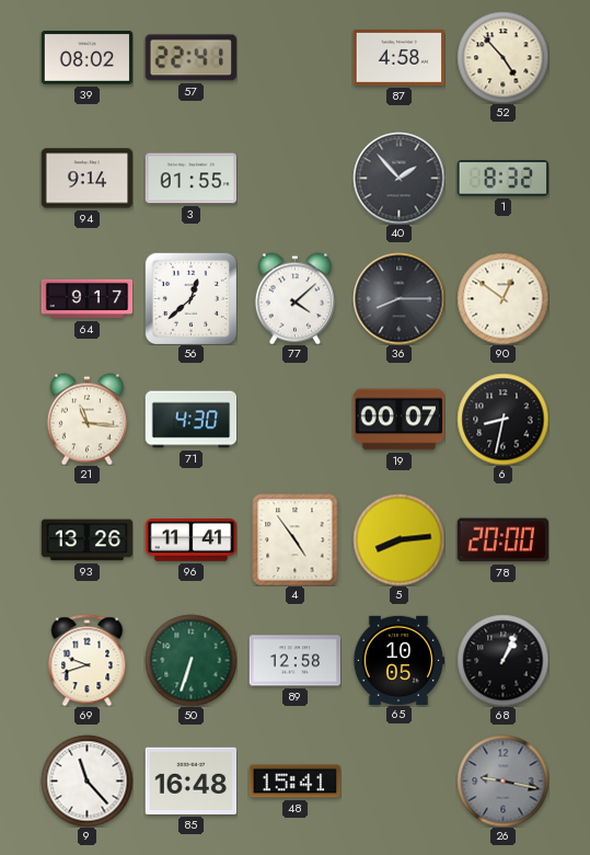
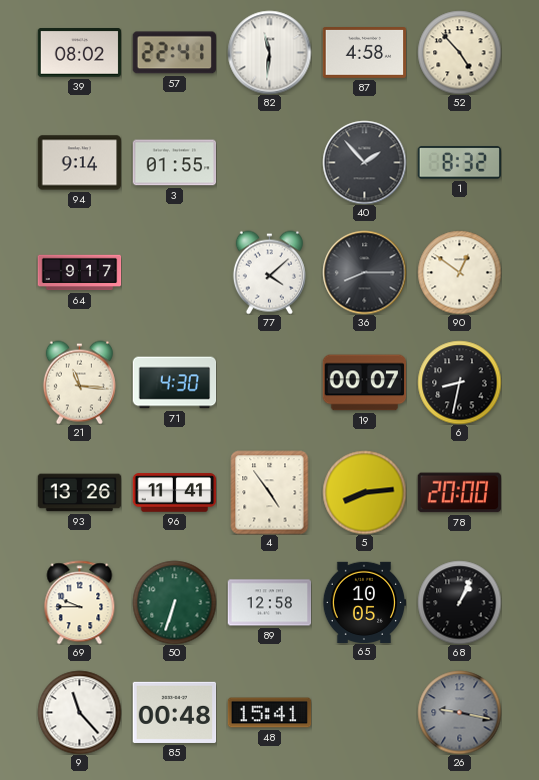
82: none -> 11:31 (269, 52)
56: 12:38 -> none (190, 298)
69: 9:42 -> 9:45 (80, 602)
85: 16:48 -> 00:48 (174, 712)
